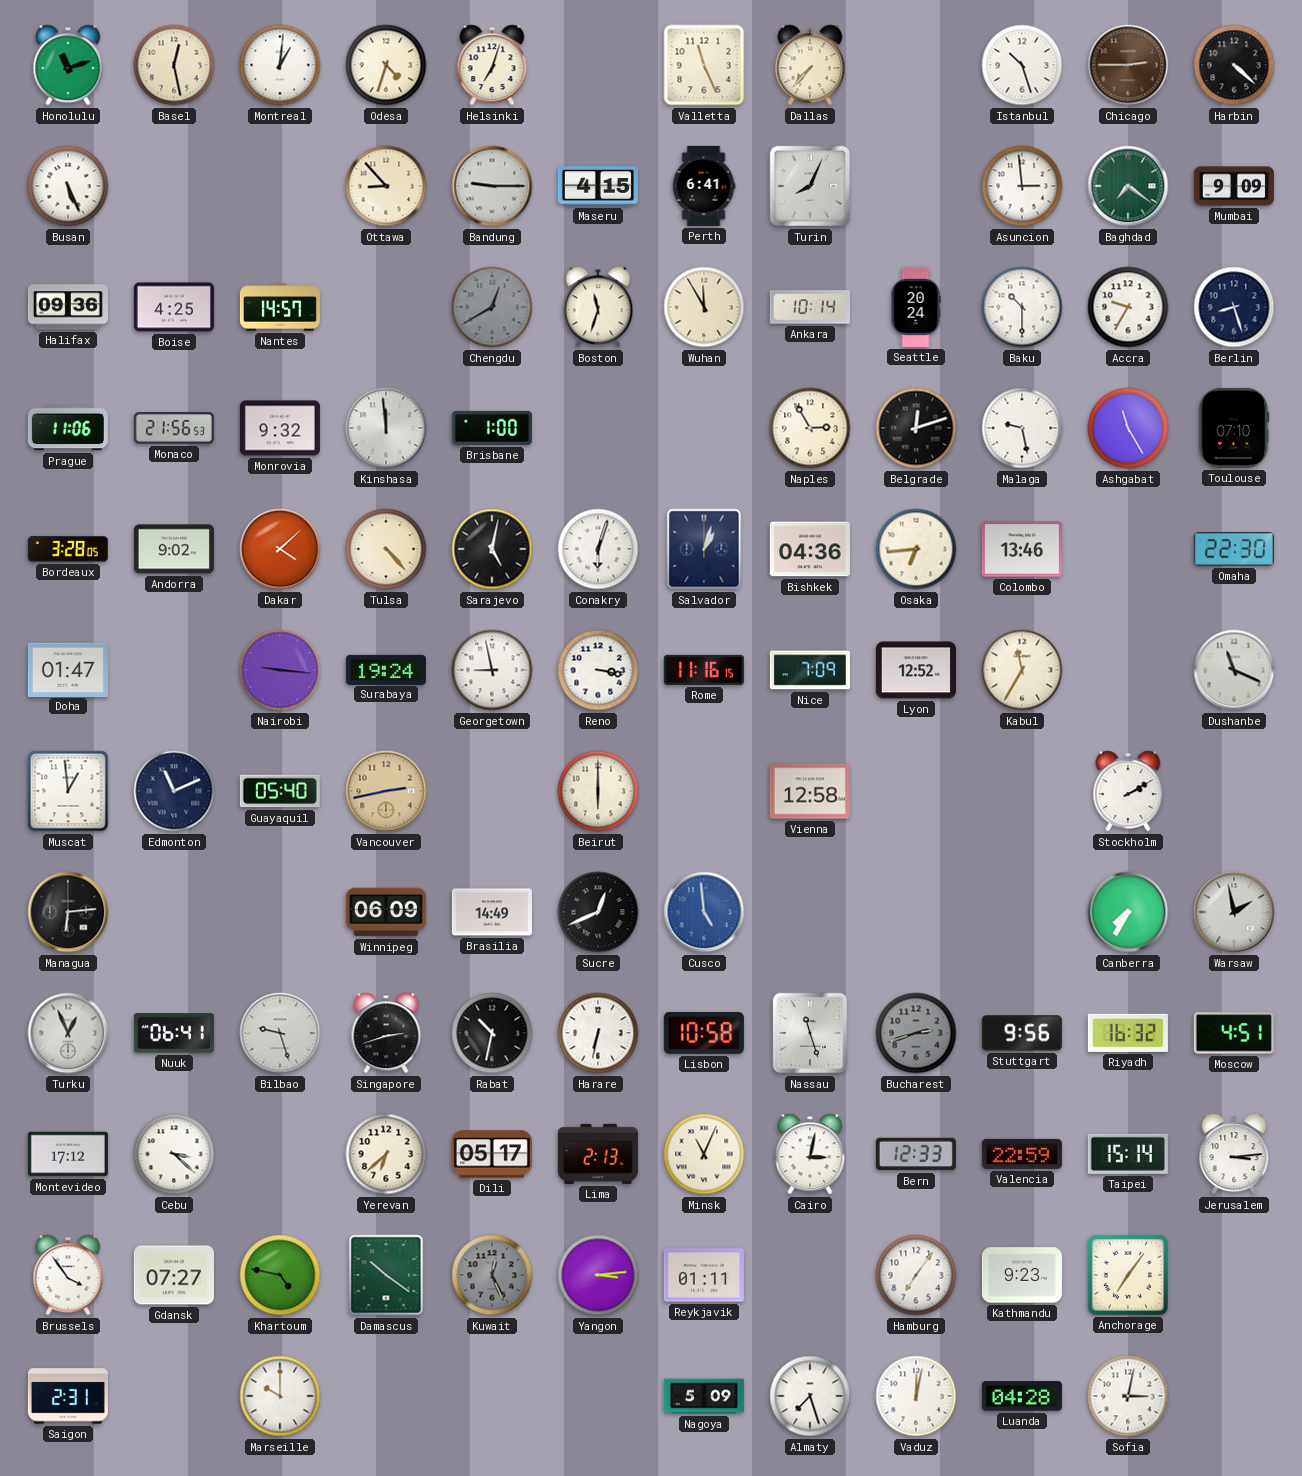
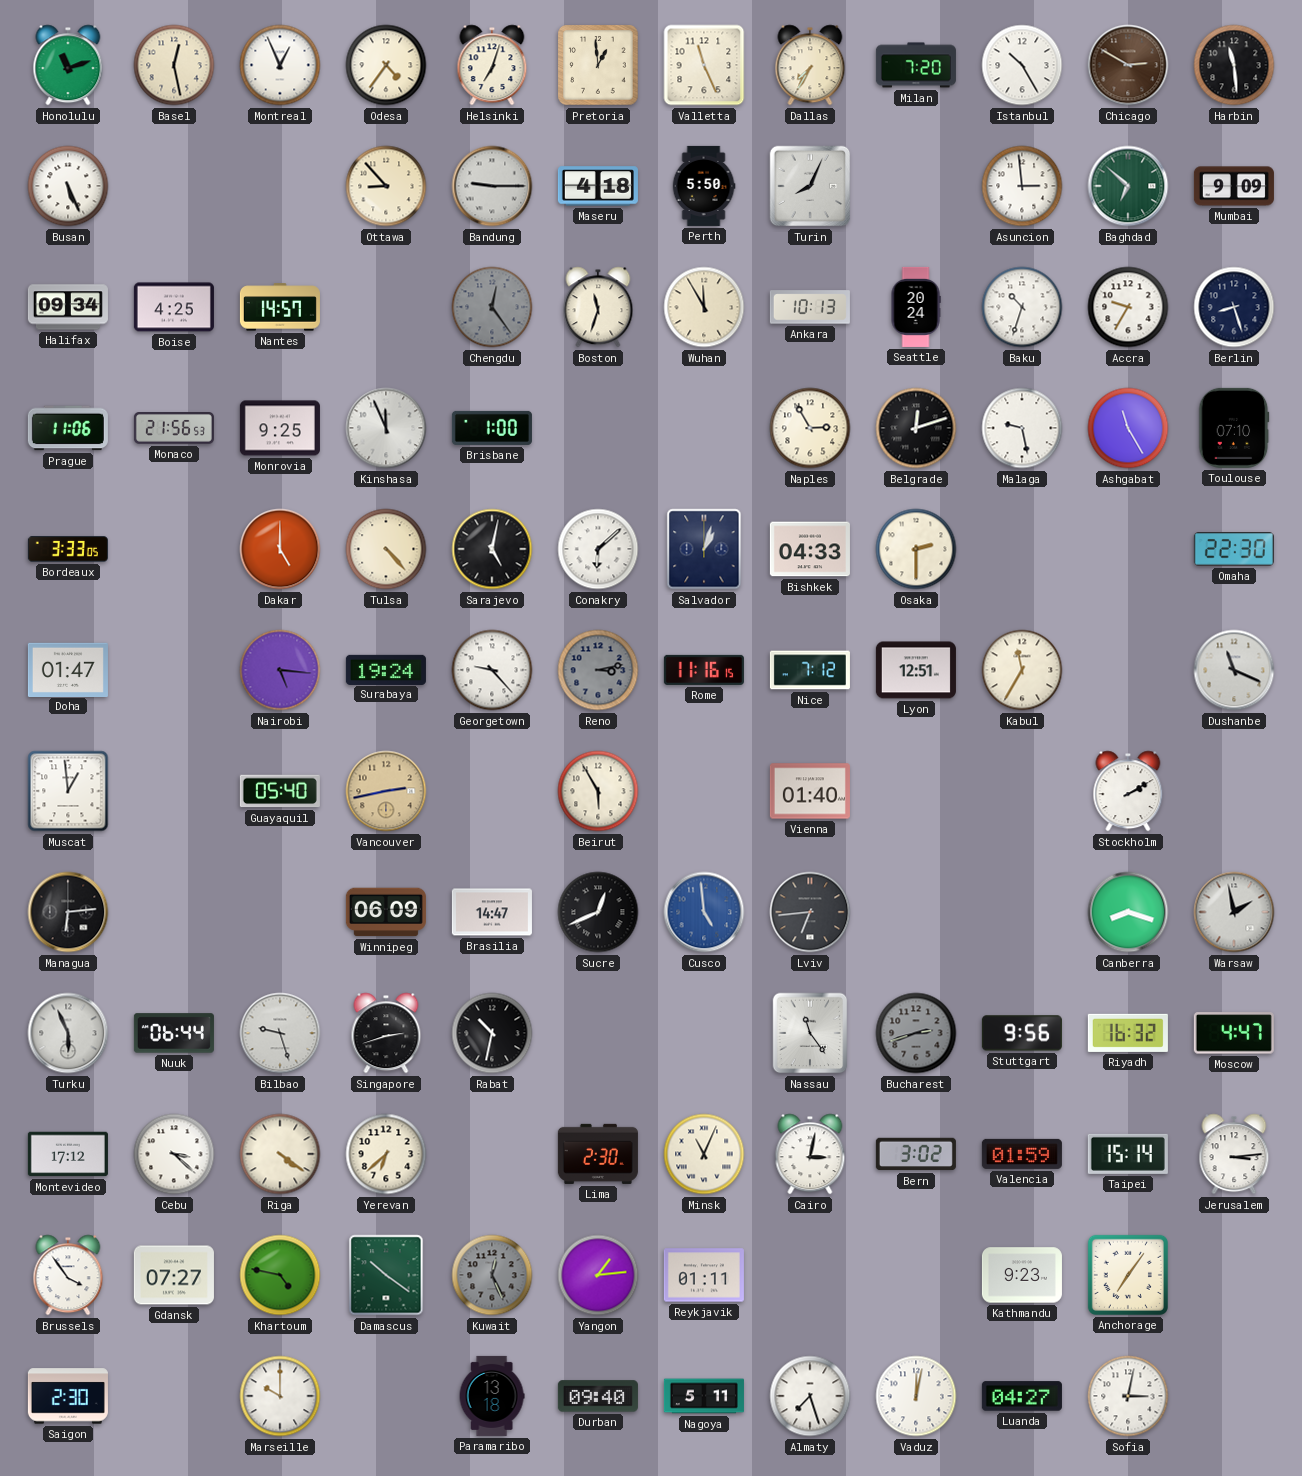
Montreal: 1:01 -> 12:56 (280, 65)
Odesa: 4:33 -> 4:36 (386, 65)
Pretoria: none -> 12:59 (598, 65)
Dallas: 7:37 -> 7:35 (810, 65)
Milan: none -> 7:20 (916, 65)
Istanbul: 10:27 -> 10:25 (1022, 65)
Chicago: 2:45 -> 2:50 (1128, 65)
Harbin: 4:22 -> 11:29 (1234, 65)
Maseru: 4:15 -> 4:18 (598, 186)
Perth: 6:41 -> 5:50 (704, 186)
Baghdad: 7:21 -> 6:52 (1128, 186)
Halifax: 09:36 -> 09:34 (68, 307)
Chengdu: 12:40 -> 12:24 (492, 307)
Ankara: 10:14 -> 10:13 (810, 307)
Baku: 10:30 -> 10:33 (1022, 307)
Monrovia: 9:32 -> 9:25 (280, 428)
Kinshasa: 11:59 -> 11:56 (386, 428)
Bordeaux: 3:28 -> 3:33 (68, 549)
Andorra: 9:02 -> none (174, 549)
Dakar: 4:08 -> 5:00 (280, 549)
Conakry: 6:03 -> 6:08 (598, 549)
Bishkek: 04:36 -> 04:33 (810, 549)
Osaka: 6:44 -> 2:30 (916, 549)
Colombo: 13:46 -> none (1022, 549)
Nairobi: 9:16 -> 5:16 (280, 670)
Georgetown: 8:58 -> 9:23 (492, 670)
Reno: 3:17 -> 3:13 (598, 670)
Reno dial: white -> grey (598, 670)
Nice: 7:09 -> 7:12 (810, 670)
Lyon: 12:52 -> 12:51 (916, 670)
Edmonton: 11:11 -> none (174, 791)
Beirut: 6:00 -> 5:55 (598, 791)
Vienna: 12:58 -> 01:40 (810, 791)
Brasilia: 14:49 -> 14:47 (492, 912)
Lviv: none -> 6:44 (810, 912)
Canberra: 7:35 -> 8:18 (1128, 912)
Turku: 12:56 -> 5:56 (68, 1033)
Nuuk: 06:41 -> 06:44 (174, 1033)
Harare: 6:32 -> none (598, 1033)
Lisbon: 10:58 -> none (704, 1033)
Nassau: 11:27 -> 11:24 (810, 1033)
Moscow: 4:51 -> 4:47 (1234, 1033)
Riga: none -> 4:21 (280, 1154)
Dili: 05:17 -> none (492, 1154)
Lima: 2:13 -> 2:30 (598, 1154)
Bern: 12:33 -> 3:02 (916, 1154)
Valencia: 22:59 -> 01:59 (1022, 1154)
Yangon: 3:14 -> 1:14 (598, 1275)
Hamburg: 7:06 -> none (916, 1275)
Saigon: 2:31 -> 2:30 (68, 1396)
Paramaribo: none -> 13:18 (492, 1396)
Durban: none -> 09:40 (598, 1396)
Nagoya: 5:09 -> 5:11 (704, 1396)
Luanda: 04:28 -> 04:27 (1022, 1396)
